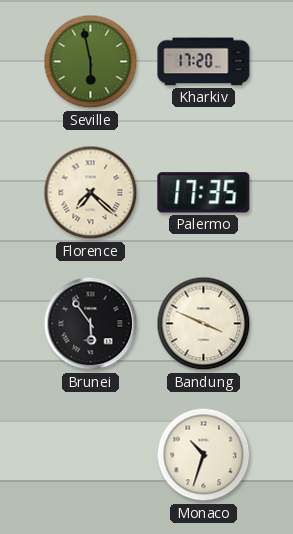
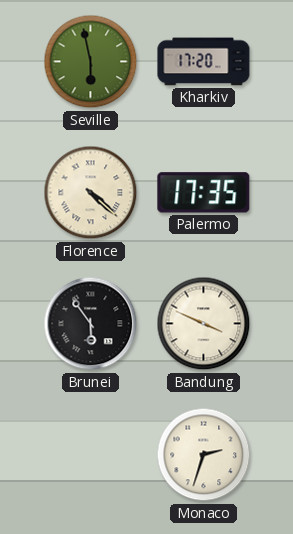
Florence: 7:22 -> 4:22 (91, 193)
Monaco: 10:33 -> 2:33 (204, 455)
